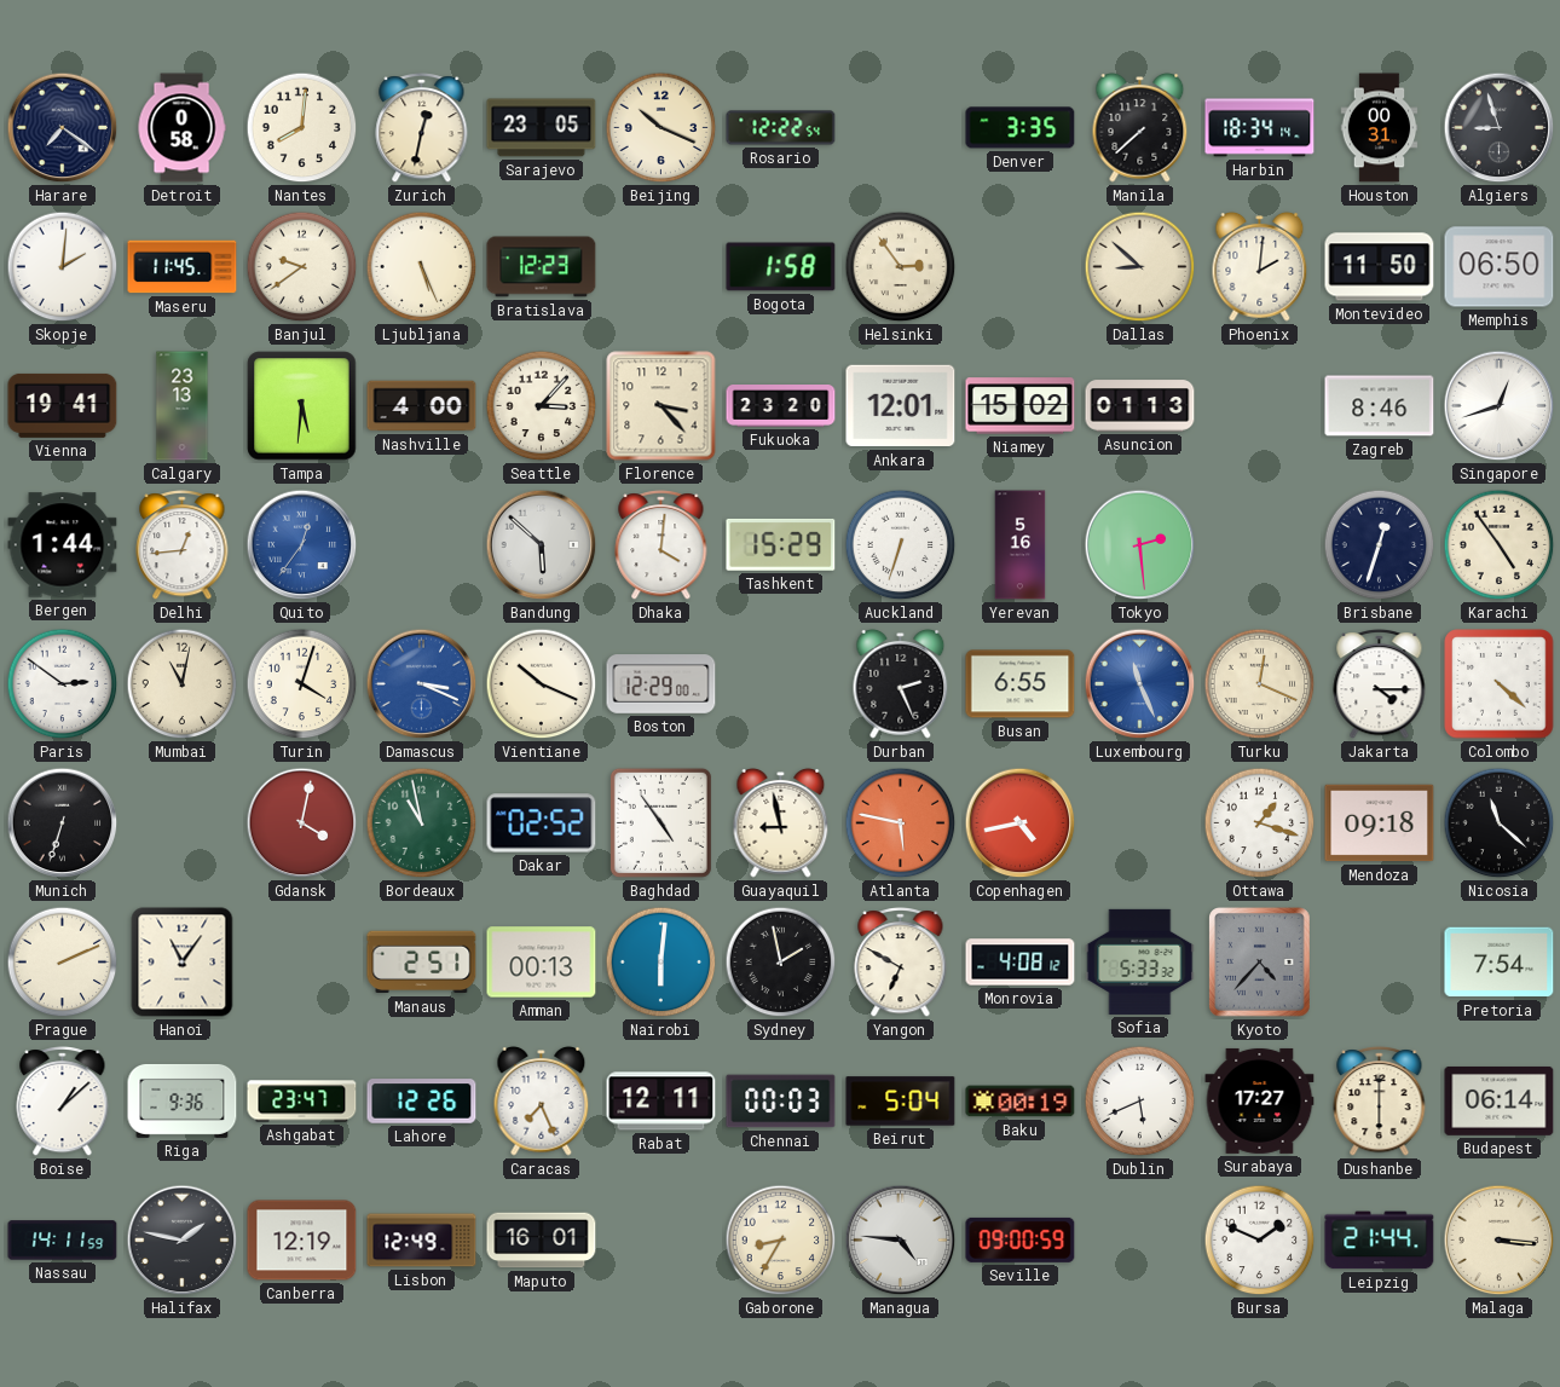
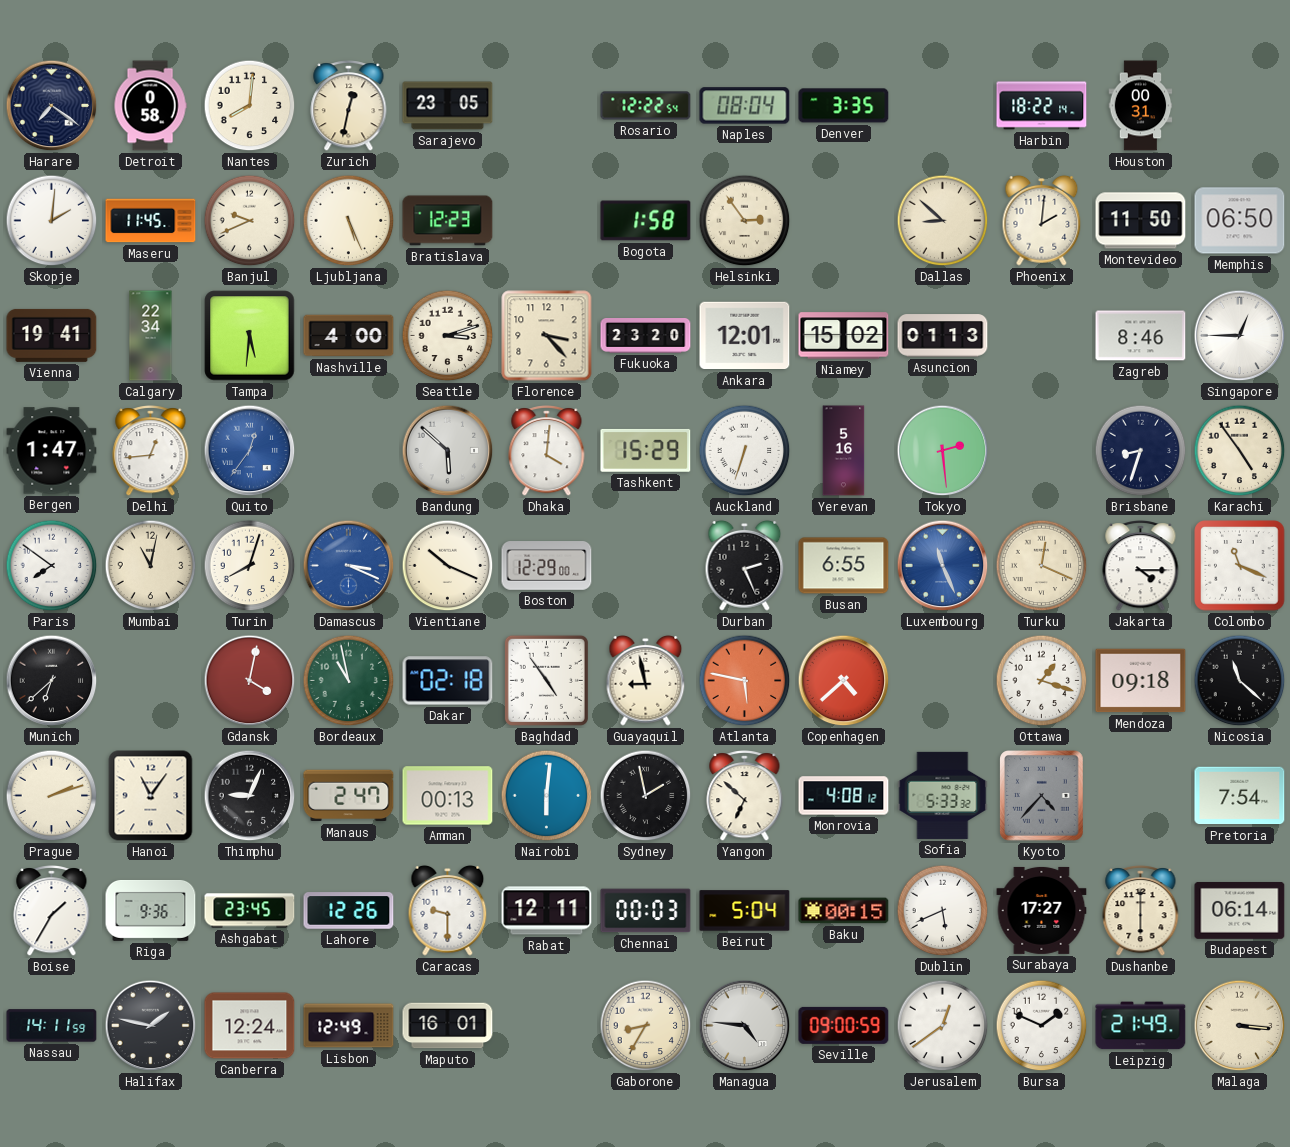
Beijing: 10:19 -> none (661, 128)
Naples: none -> 08:04 (745, 106)
Manila: 7:38 -> none (1140, 127)
Harbin: 18:34 -> 18:22 (1042, 106)
Algiers: 8:57 -> none (1500, 128)
Banjul: 9:39 -> 9:41 (250, 221)
Calgary: 23:13 -> 22:34 (151, 336)
Seattle: 3:07 -> 3:12 (448, 336)
Singapore: 12:42 -> 12:45 (1240, 336)
Bergen: 1:44 -> 1:47 (52, 451)
Brisbane: 12:33 -> 8:33 (1141, 451)
Paris: 2:51 -> 7:51 (52, 566)
Turin: 4:03 -> 8:03 (250, 566)
Colombo: 4:22 -> 11:19 (1240, 566)
Munich: 6:33 -> 6:38 (52, 681)
Dakar: 02:52 -> 02:18 (448, 681)
Copenhagen: 4:43 -> 4:38 (844, 681)
Prague: 2:11 -> 2:12 (52, 796)
Thimphu: none -> 9:04 (250, 796)
Manaus: 2:51 -> 2:47 (349, 796)
Yangon: 6:50 -> 6:52 (745, 796)
Boise: 1:08 -> 1:35 (52, 911)
Ashgabat: 23:47 -> 23:45 (250, 911)
Caracas: 7:26 -> 9:30 (448, 910)
Baku: 00:19 -> 00:15 (844, 911)
Canberra: 12:19 -> 12:24 (250, 1026)
Jerusalem: none -> 12:39 (943, 1026)
Leipzig: 21:44 -> 21:49 (1141, 1026)
